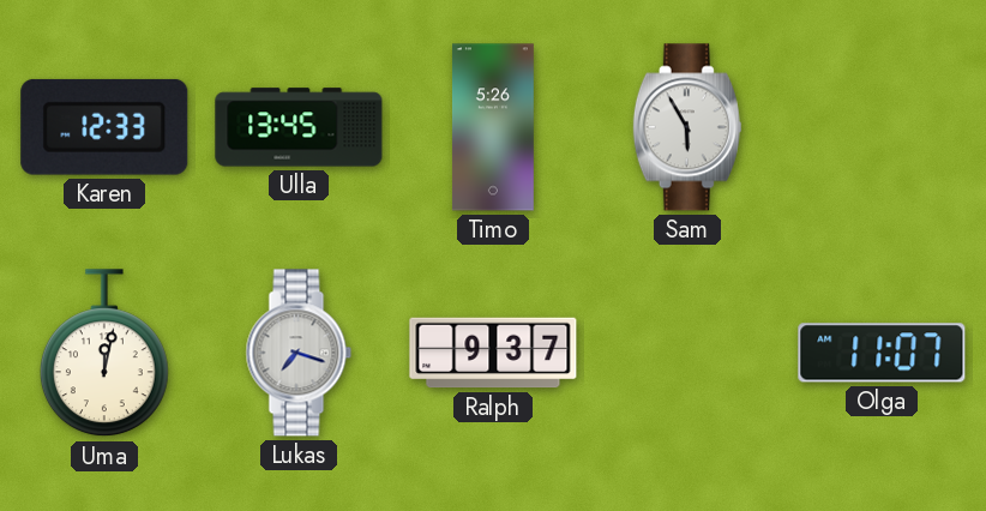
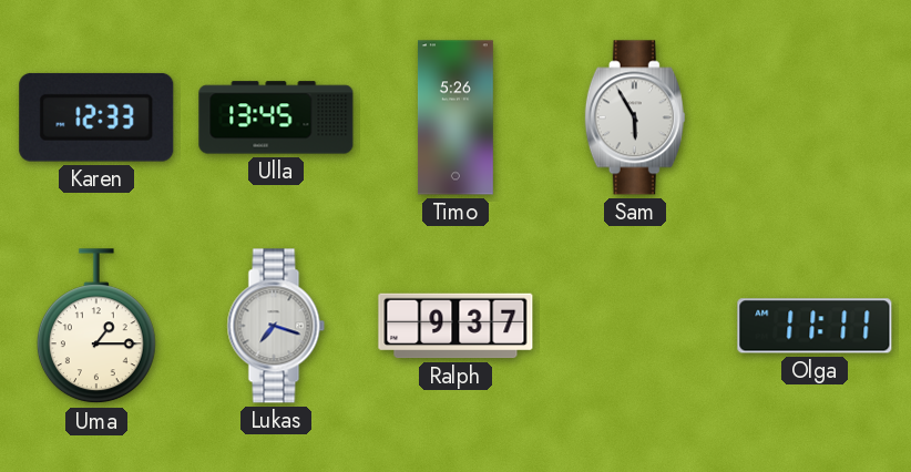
Uma: 12:02 -> 1:15 (96, 327)
Olga: 11:07 -> 11:11 (815, 326)
